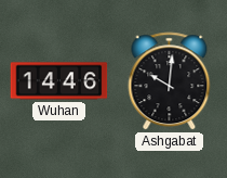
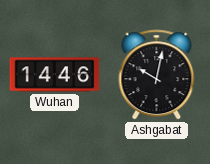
Ashgabat: 10:01 -> 10:02 (157, 75)
